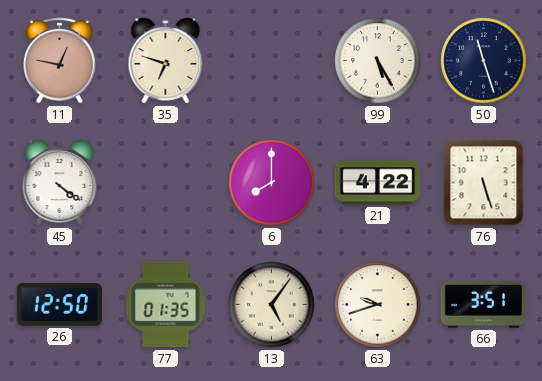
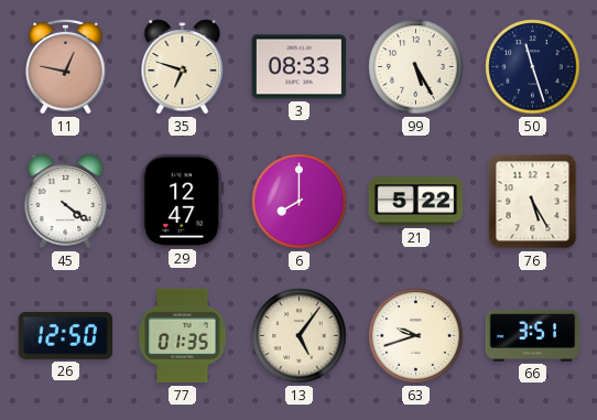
3: none -> 08:33 (300, 67)
29: none -> 12:47 (183, 201)
21: 4:22 -> 5:22 (416, 202)
76: 5:27 -> 5:25 (533, 202)
